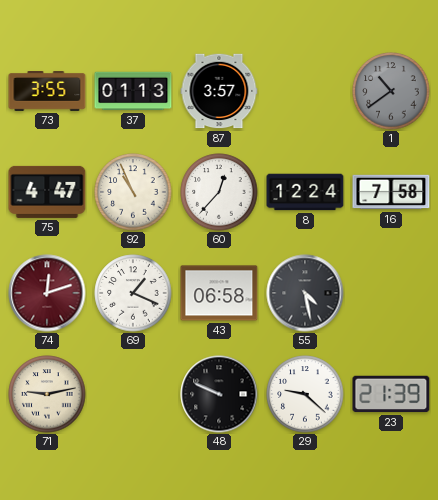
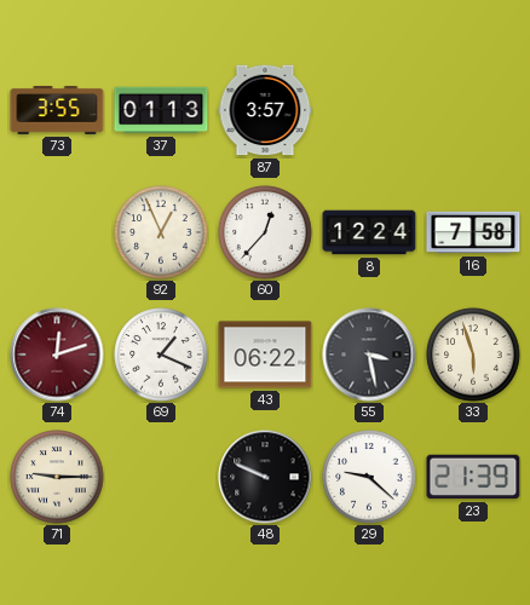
1: 10:39 -> none (391, 91)
75: 4:47 -> none (47, 192)
92: 10:56 -> 12:56 (161, 232)
43: 06:58 -> 06:22 (265, 355)
55: 4:28 -> 3:28 (369, 355)
33: none -> 5:57 (473, 355)
71: 9:13 -> 9:15 (57, 477)
